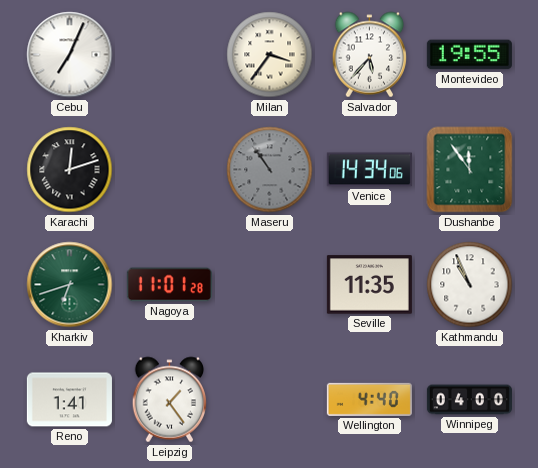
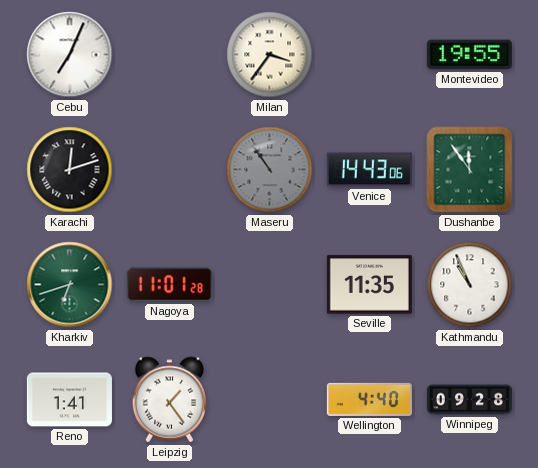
Salvador: 5:37 -> none (370, 55)
Venice: 14:34 -> 14:43 (369, 170)
Winnipeg: 04:00 -> 09:28 (469, 400)
